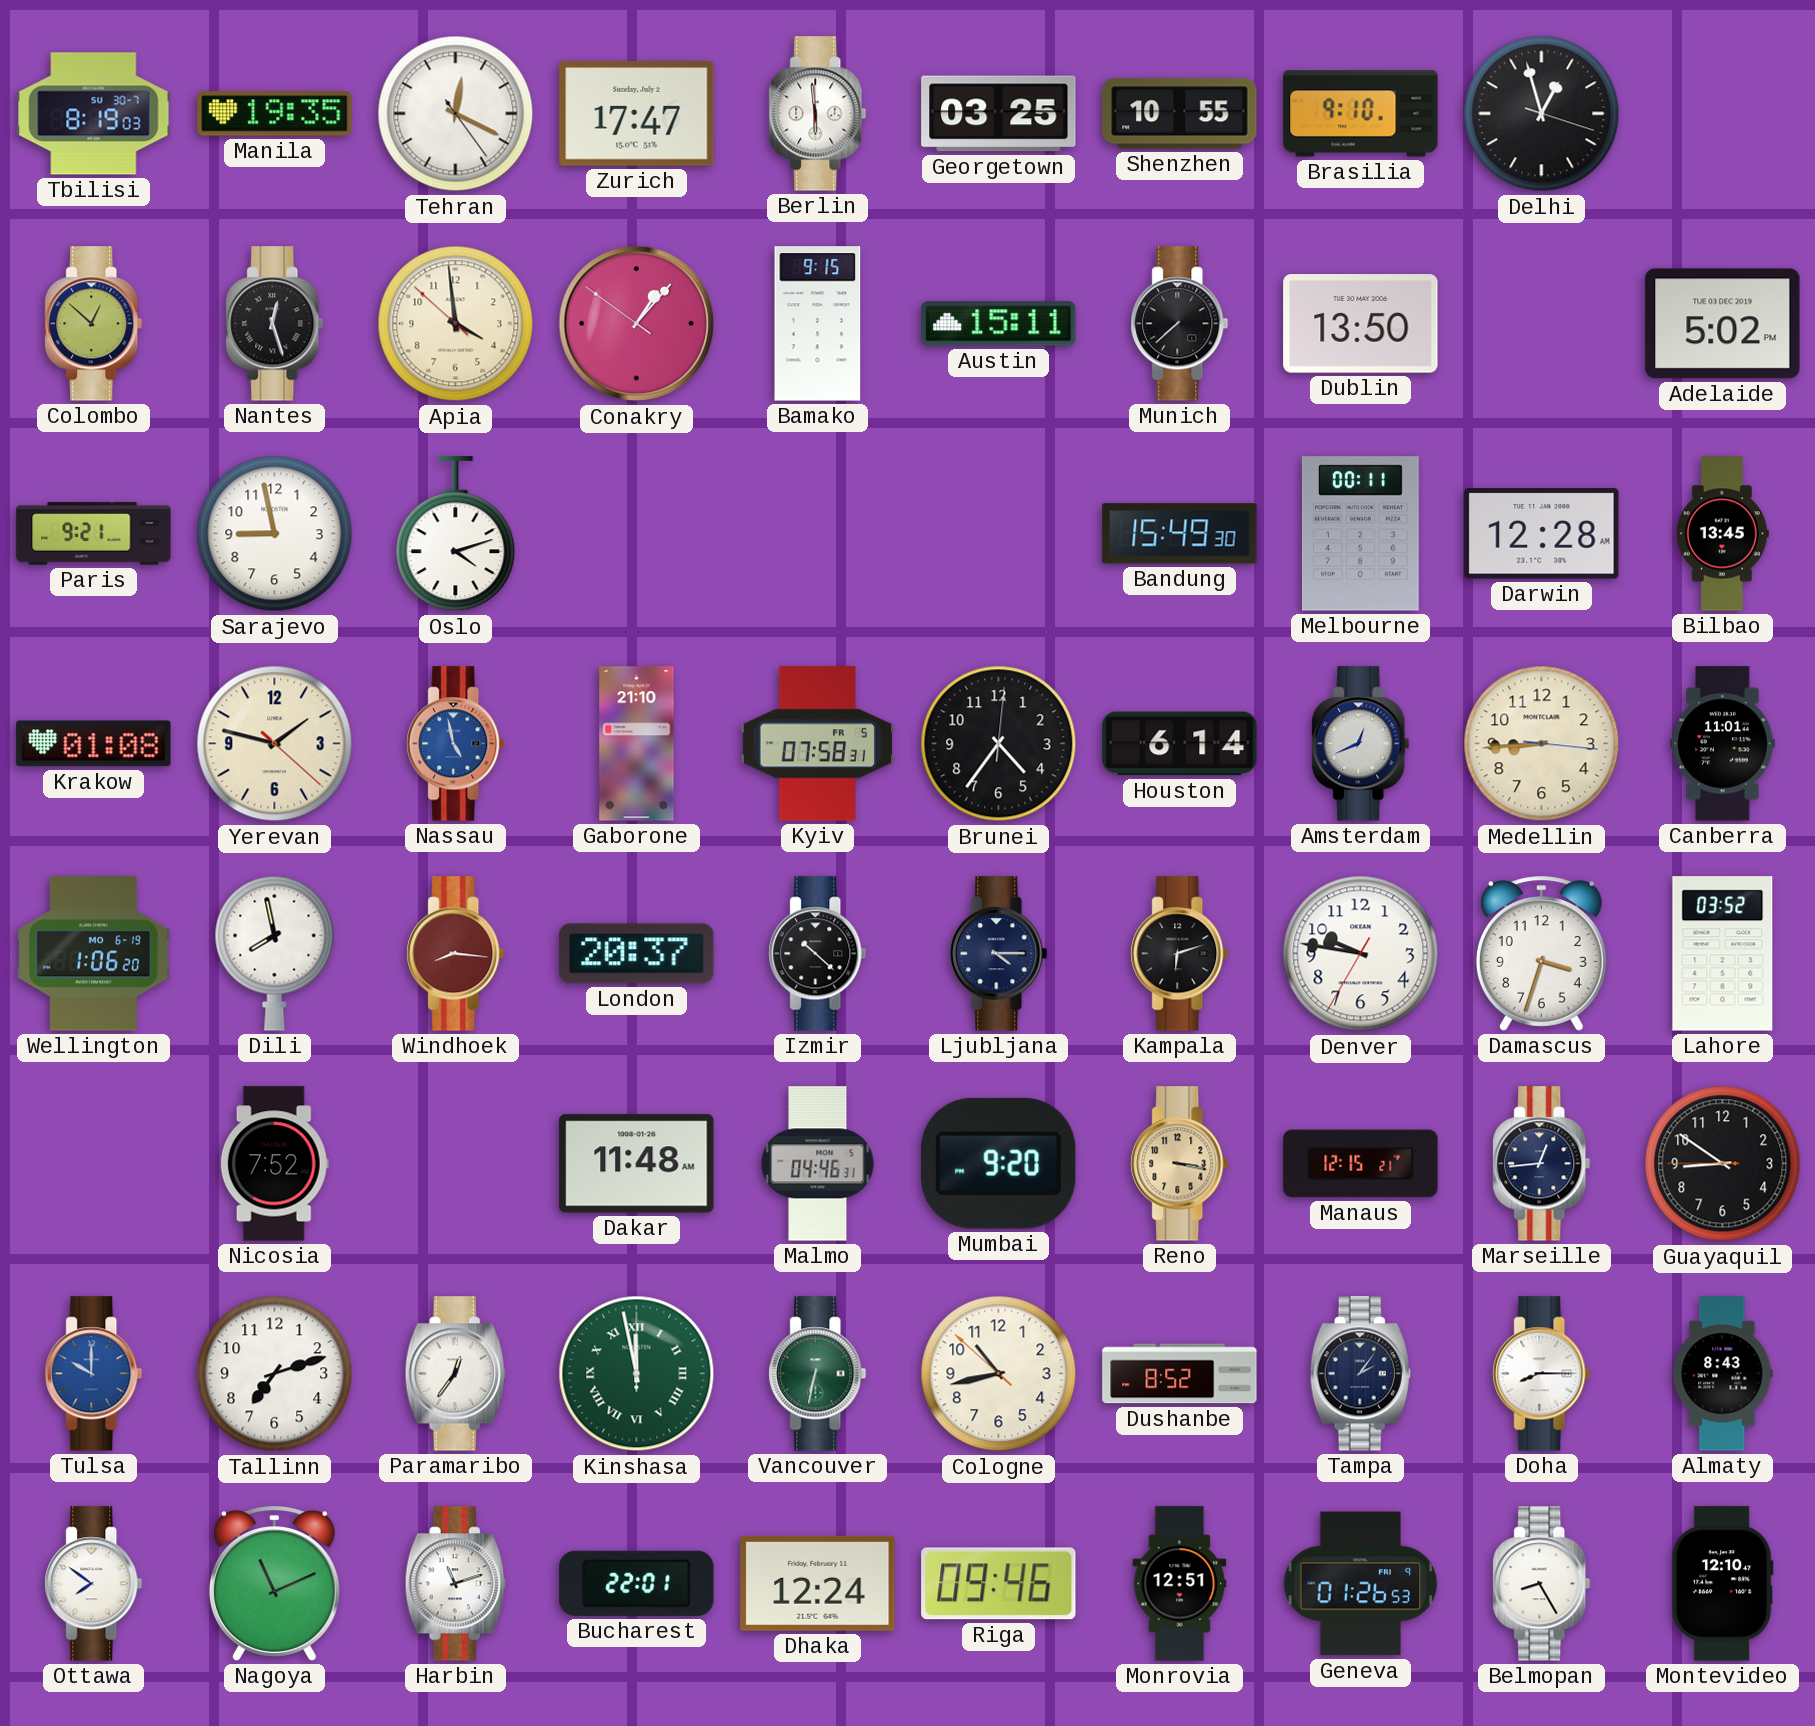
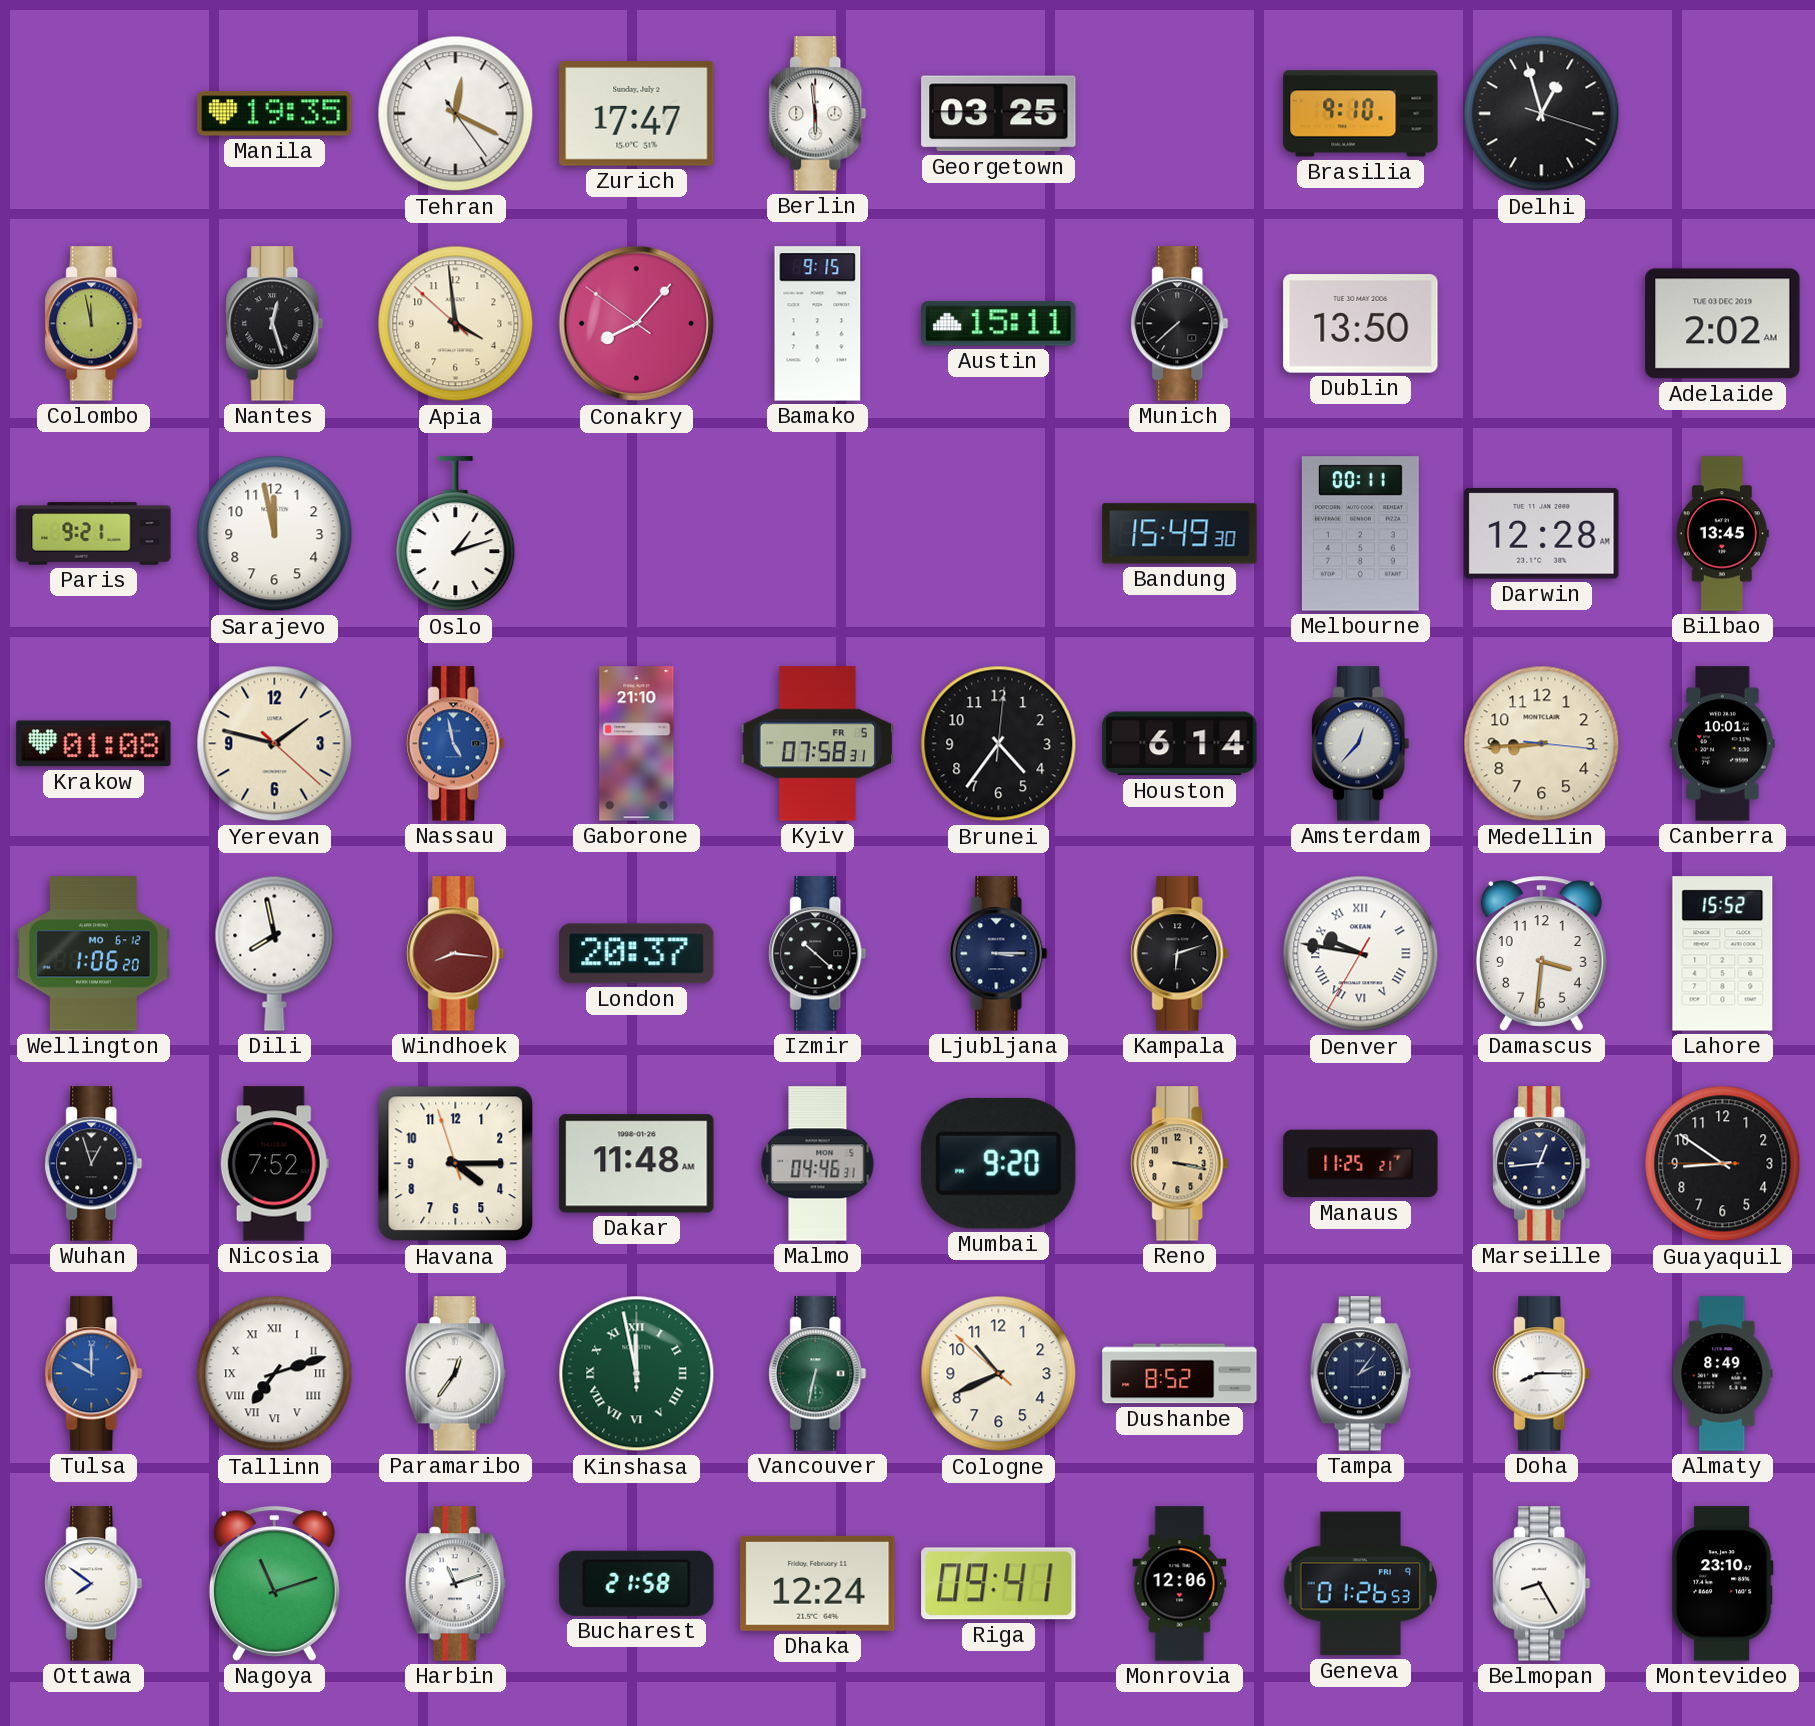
Tbilisi: 8:19 -> none (94, 114)
Shenzhen: 10:55 -> none (1180, 114)
Colombo: 12:52 -> 11:58 (94, 324)
Conakry: 1:06 -> 8:06 (637, 324)
Adelaide: 5:02 -> 2:02 (1723, 324)
Sarajevo: 8:58 -> 11:58 (275, 534)
Oslo: 4:12 -> 1:12 (456, 534)
Amsterdam: 12:41 -> 12:37 (1361, 744)
Canberra: 11:01 -> 10:01 (1723, 744)
Wellington date: MO 6-19 -> MO 6-12 (93, 954)
Ljubljana: 4:15 -> 3:15 (999, 954)
Denver numerals: Arabic -> Roman (1361, 954)
Damascus: 3:33 -> 3:31 (1541, 954)
Lahore: 03:52 -> 15:52 (1723, 954)
Wuhan: none -> 12:57 (94, 1164)
Havana: none -> 4:14 (456, 1164)
Manaus: 12:15 -> 11:25 (1361, 1164)
Tallinn numerals: Arabic -> Roman (275, 1374)
Cologne: 10:42 -> 10:40 (999, 1374)
Almaty: 8:43 -> 8:49 (1723, 1374)
Nagoya: 11:11 -> 11:12 (274, 1584)
Bucharest: 22:01 -> 21:58 (637, 1583)
Riga: 09:46 -> 09:41 (999, 1584)
Monrovia: 12:51 -> 12:06 (1180, 1584)
Montevideo: 12:10 -> 23:10 (1722, 1584)
